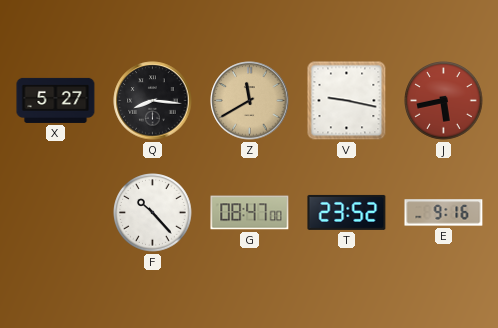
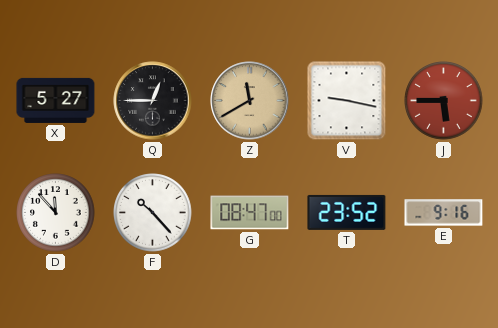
Q: 8:16 -> 12:45 (153, 101)
J: 5:43 -> 5:45 (444, 101)
D: none -> 11:53 (56, 213)
